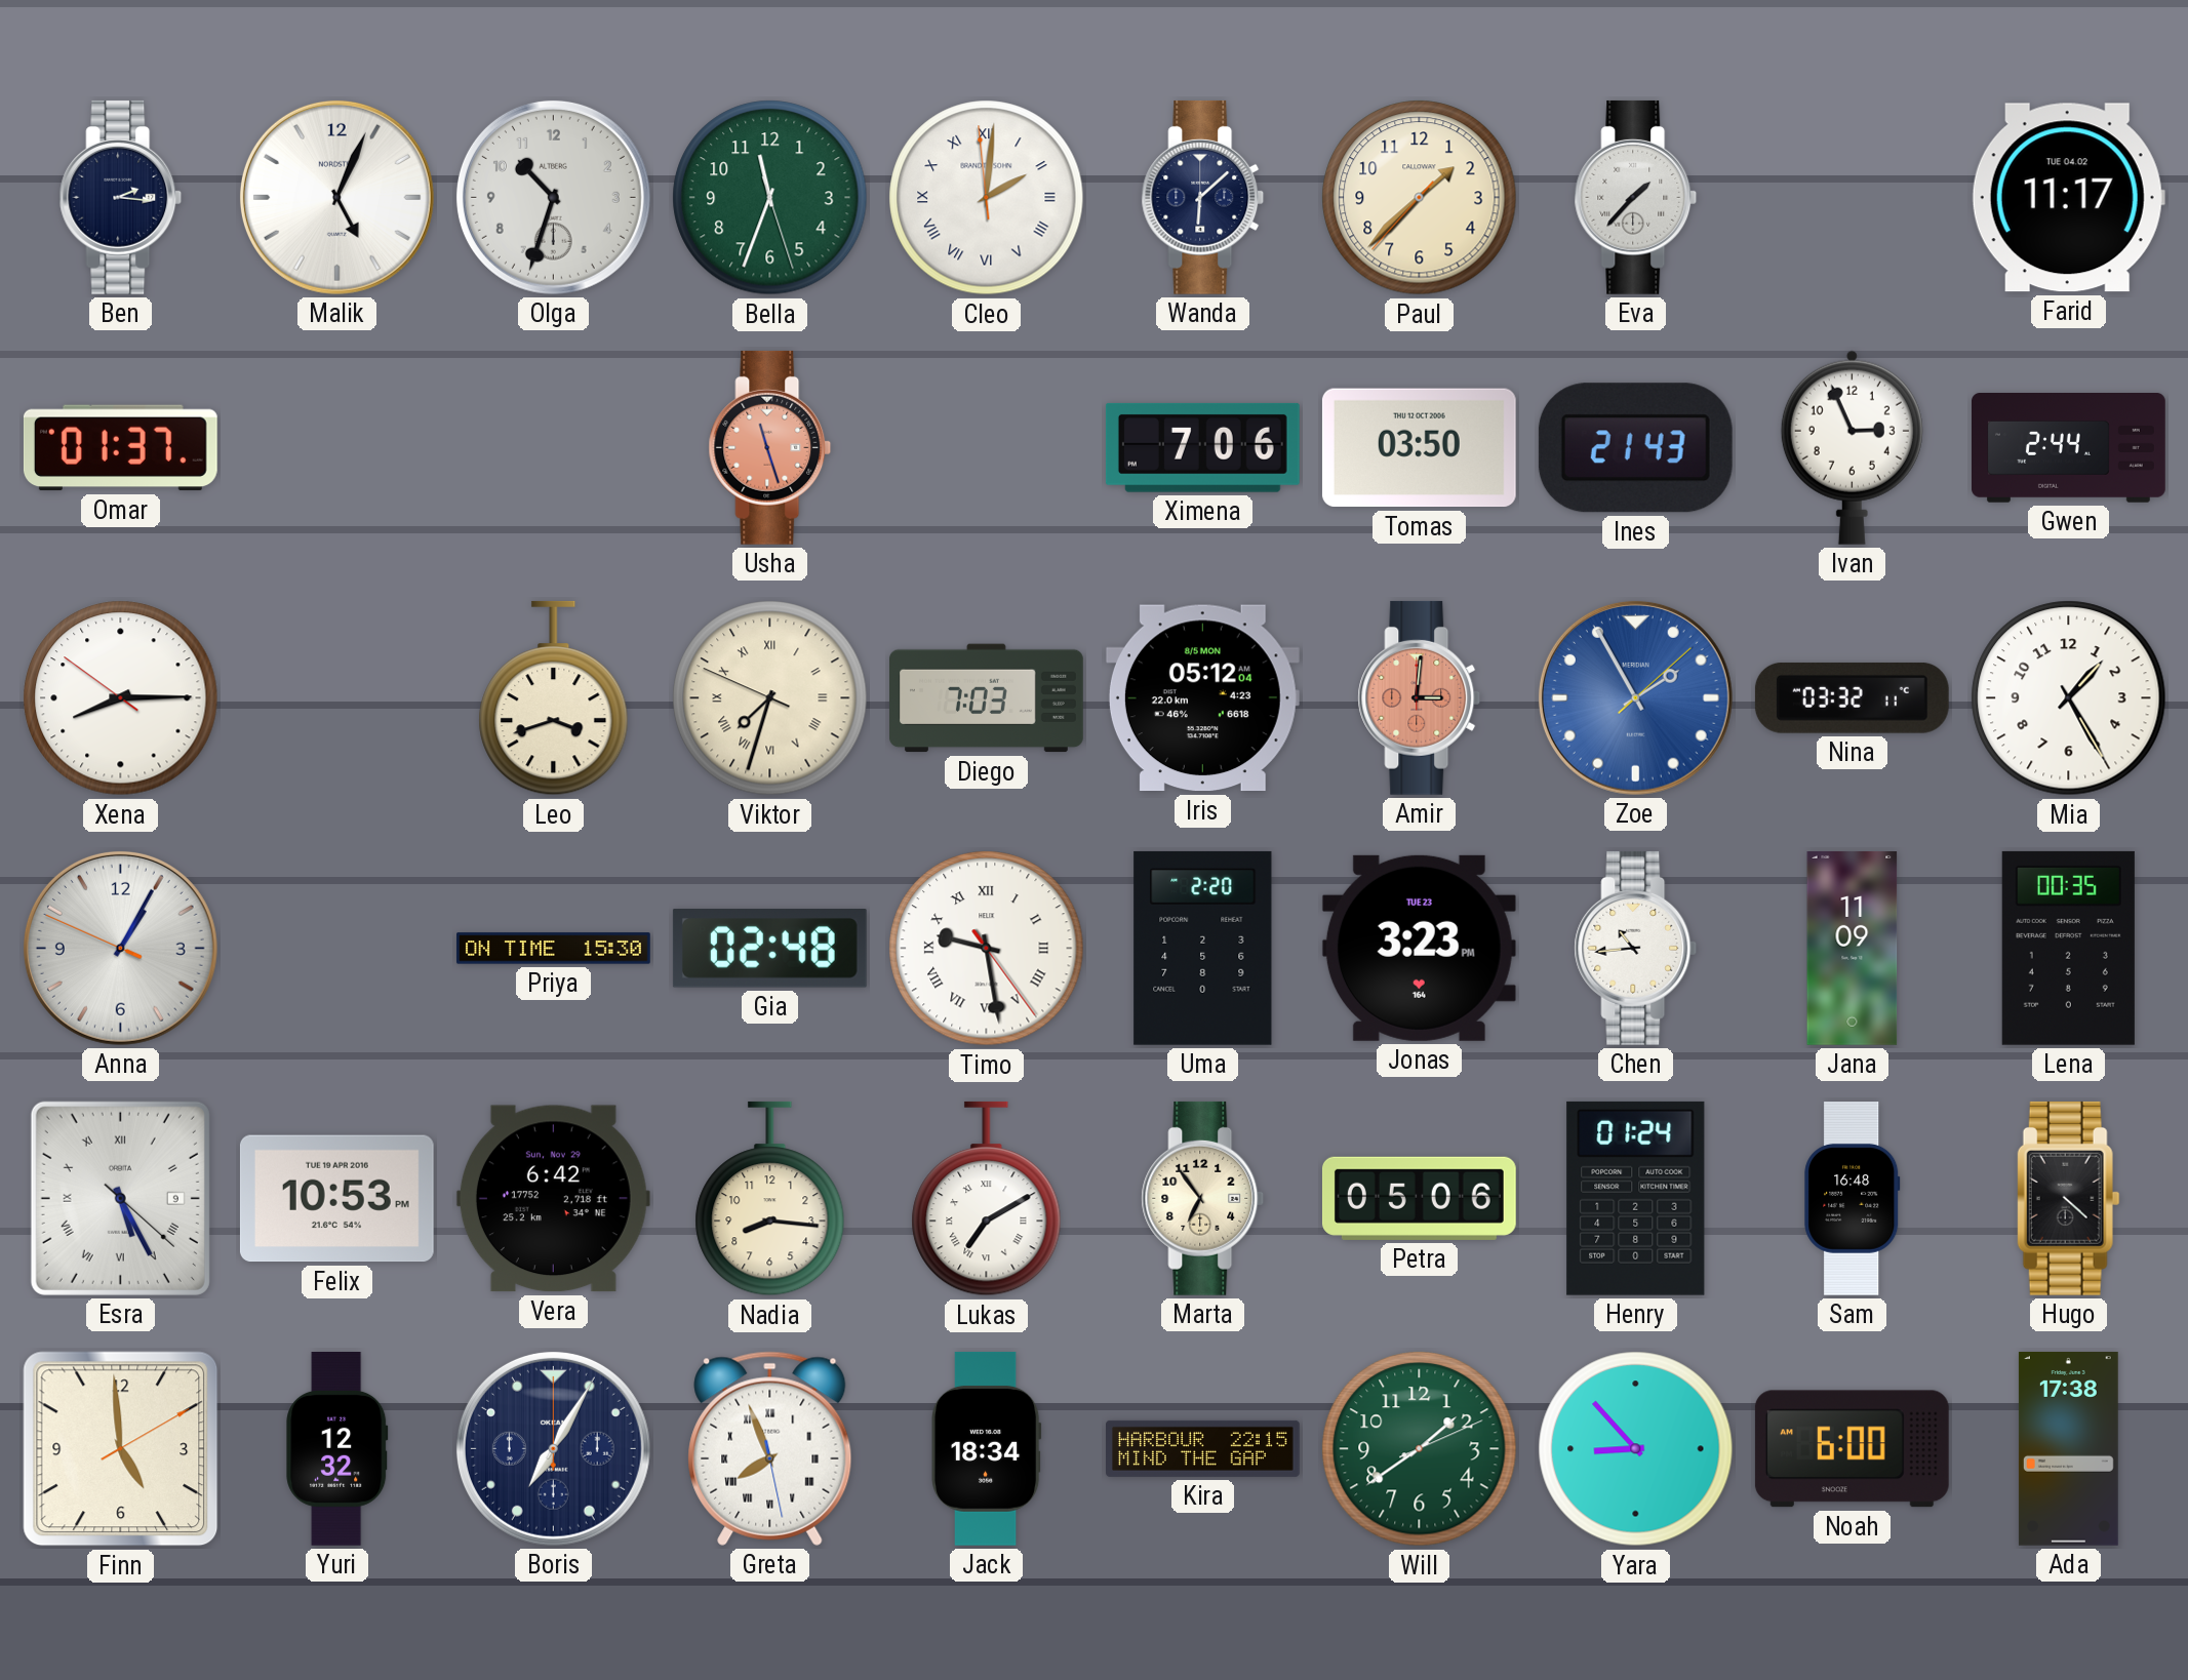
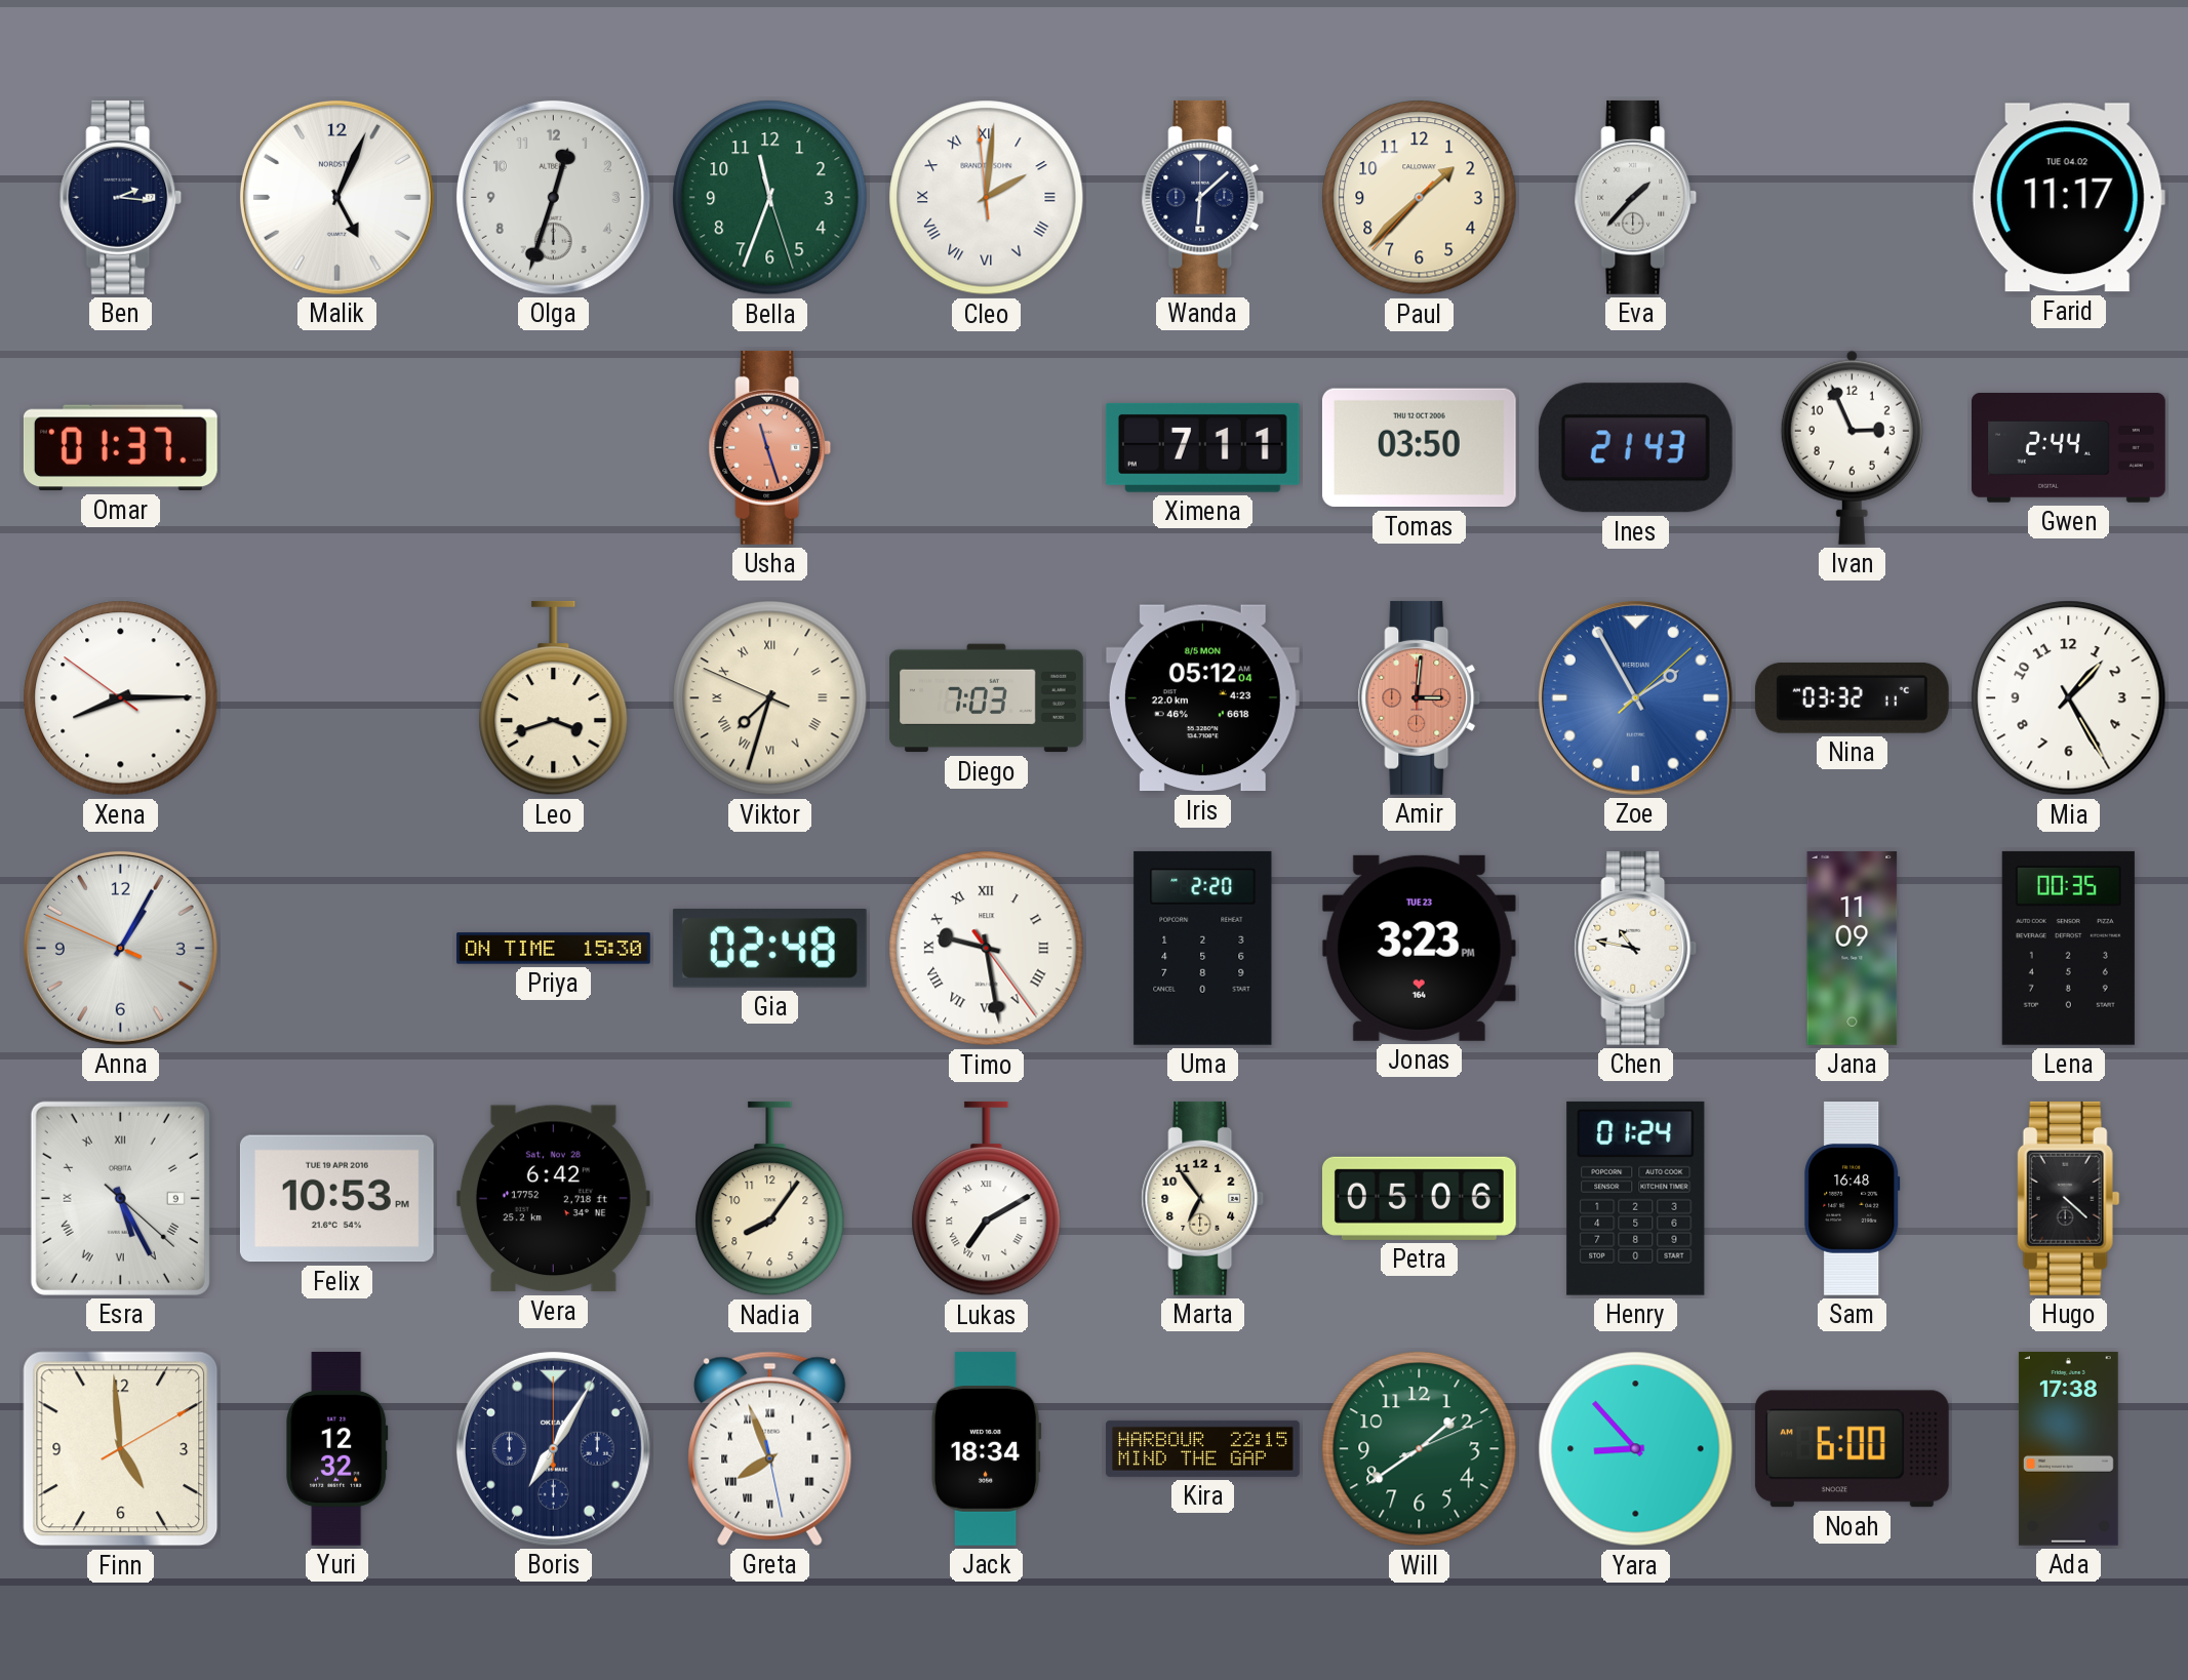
Olga: 10:33 -> 12:33 (553, 197)
Ximena: 7:06 -> 7:11 (1202, 447)
Chen: 10:44 -> 10:47 (1636, 948)
Vera date: Sun, Nov 29 -> Sat, Nov 28 (553, 1199)
Nadia: 8:16 -> 8:06 (770, 1199)
